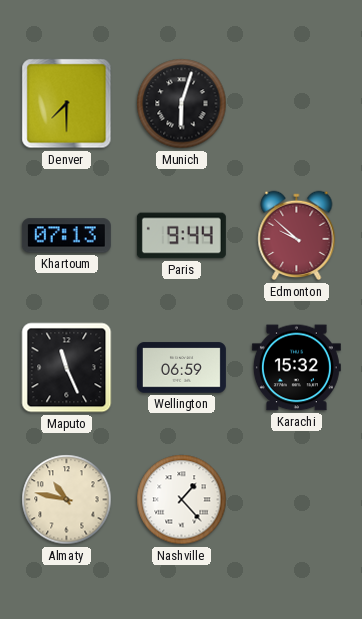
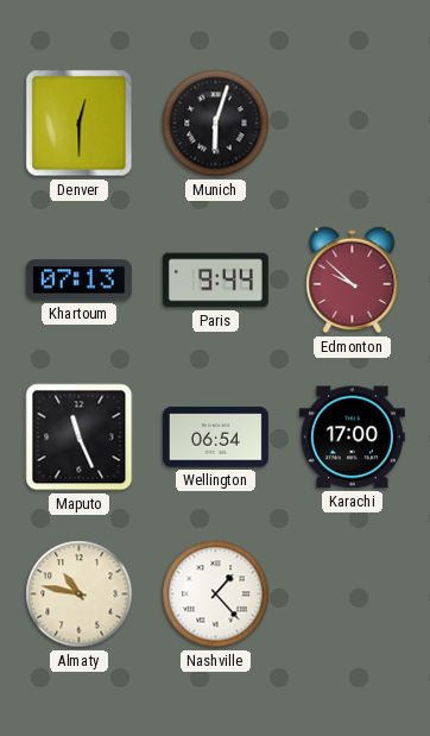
Denver: 7:30 -> 12:30 (80, 124)
Wellington: 06:59 -> 06:54 (215, 438)
Karachi: 15:32 -> 17:00 (352, 438)
